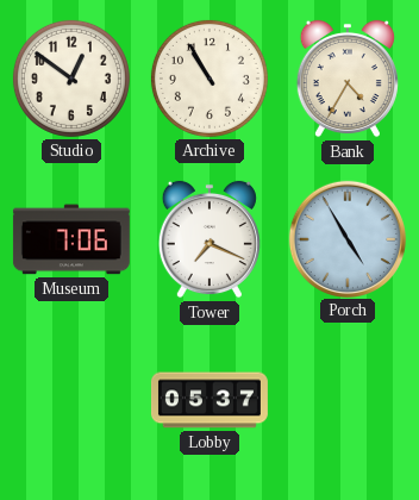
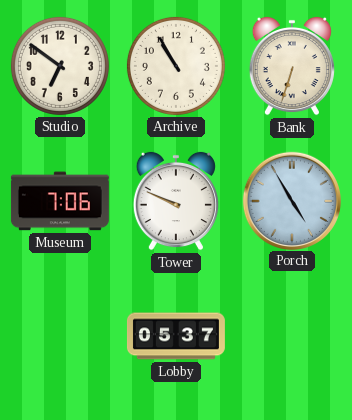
Studio: 12:51 -> 6:51 (60, 66)
Bank: 4:35 -> 6:33 (292, 66)
Tower: 7:19 -> 9:49 (176, 201)
